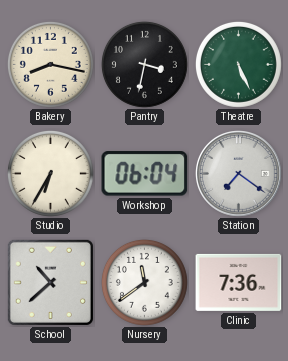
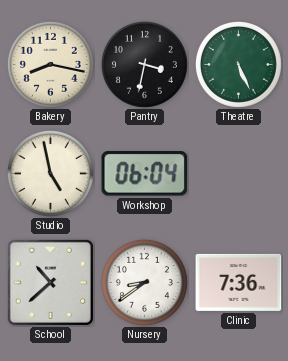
Studio: 6:35 -> 4:58 (50, 173)
Station: 7:21 -> none (239, 174)
Nursery: 11:39 -> 8:39 (144, 282)
